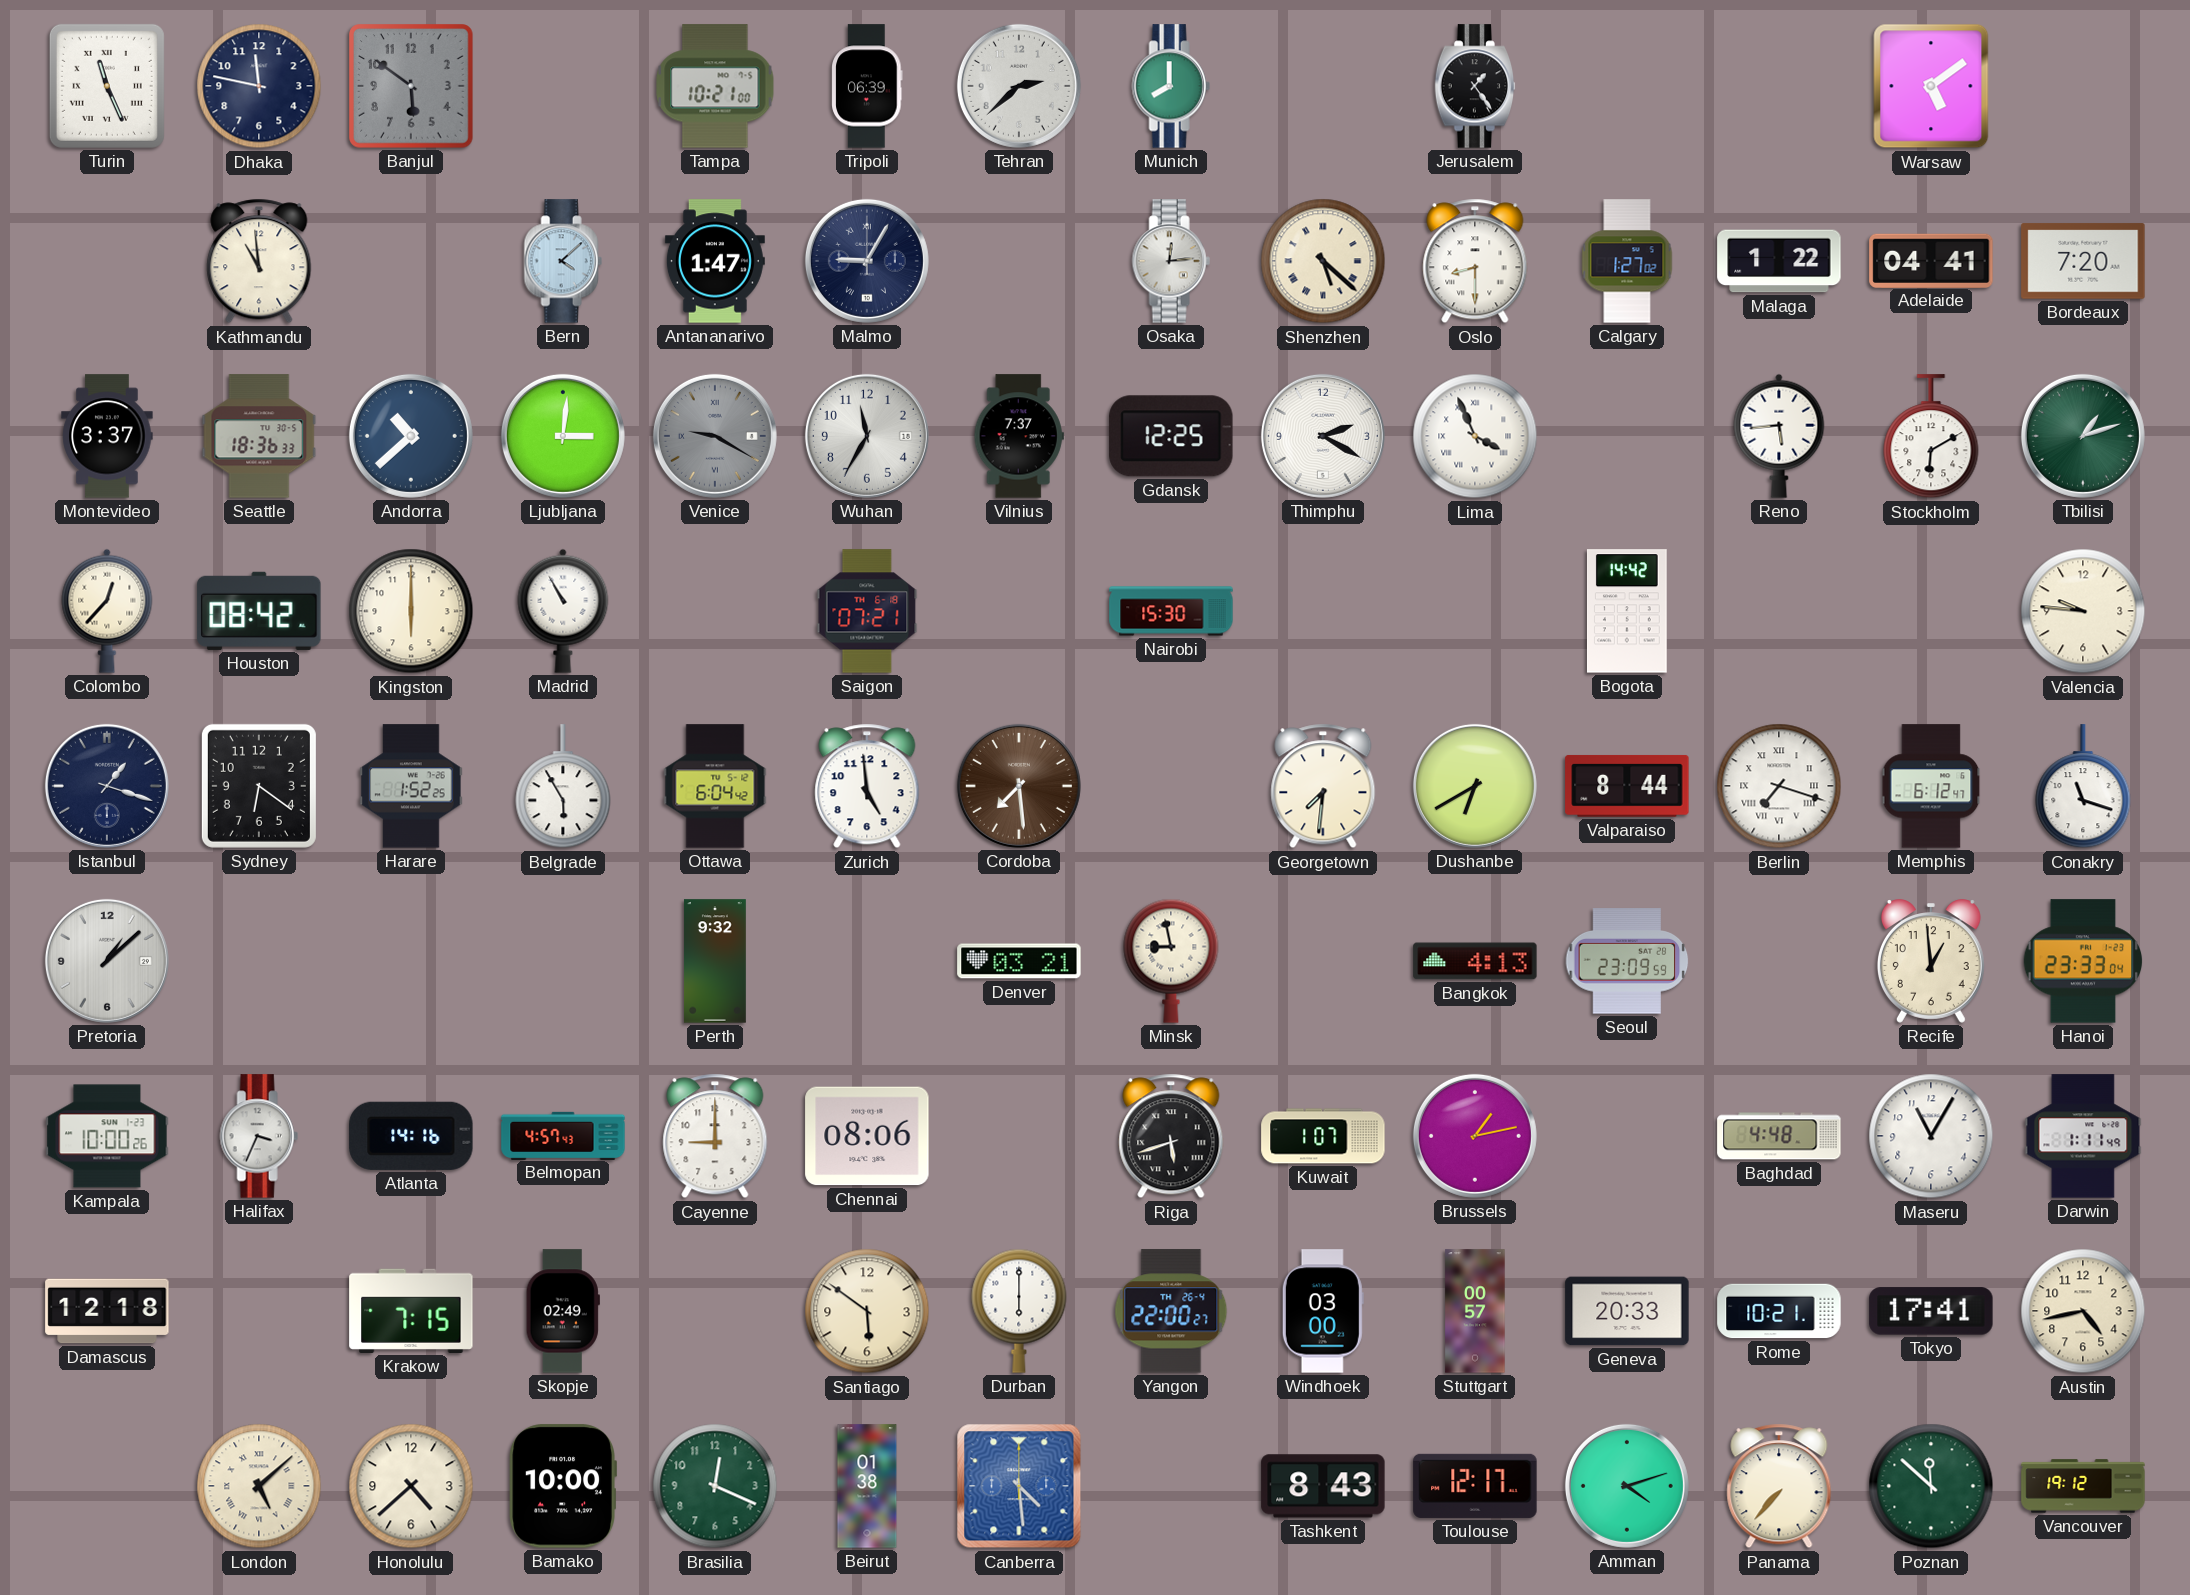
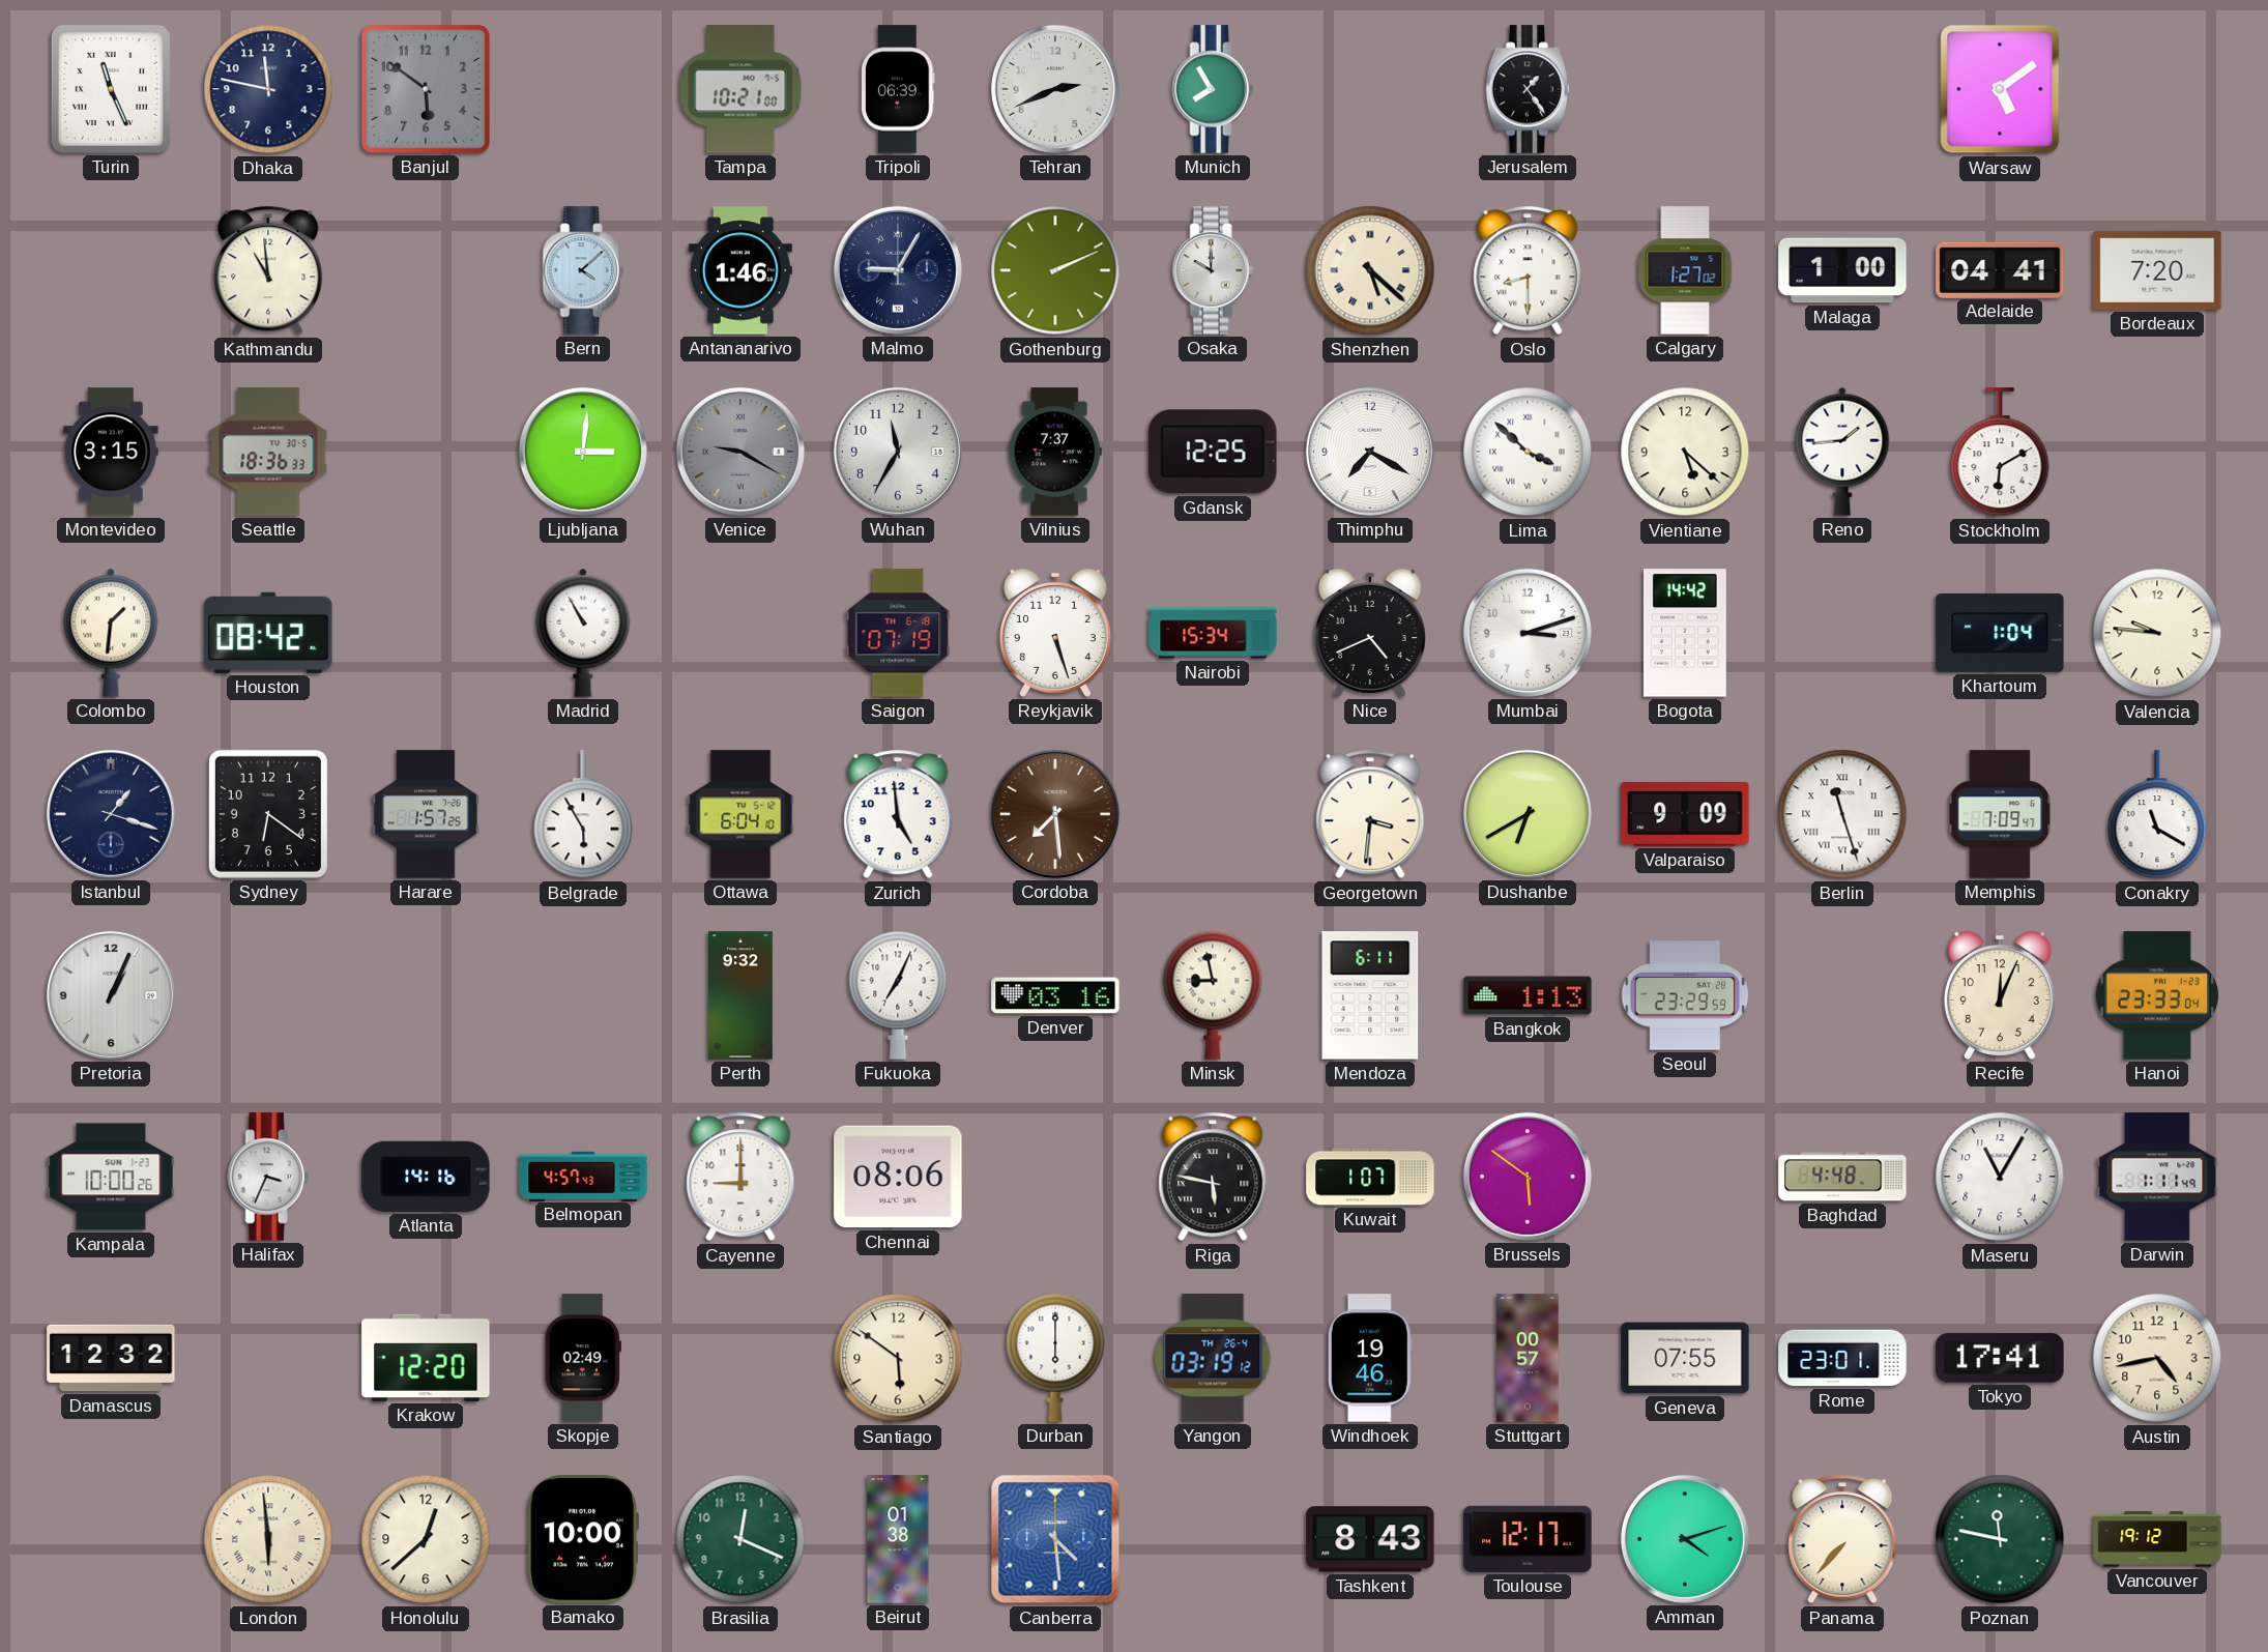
Tehran: 2:38 -> 2:41 (1055, 89)
Munich: 8:00 -> 7:55 (1213, 89)
Antananarivo: 1:47 -> 1:46 (740, 270)
Gothenburg: none -> 2:11 (1055, 270)
Osaka: 12:14 -> 10:00 (1213, 270)
Malaga: 1:22 -> 1:00 (1842, 270)
Montevideo: 3:37 -> 3:15 (111, 452)
Andorra: 10:38 -> none (411, 436)
Thimphu: 2:20 -> 7:20 (1370, 452)
Lima: 3:56 -> 3:52 (1528, 452)
Vientiane: none -> 5:22 (1685, 452)
Reno: 5:44 -> 1:44 (1842, 452)
Tbilisi: 1:12 -> none (2083, 436)
Colombo: 12:37 -> 1:31 (111, 633)
Kingston: 6:00 -> none (411, 611)
Saigon: 07:21 -> 07:19 (898, 633)
Reykjavik: none -> 5:27 (1055, 633)
Nairobi: 15:30 -> 15:34 (1213, 633)
Nice: none -> 4:41 (1370, 633)
Mumbai: none -> 3:12 (1528, 633)
Khartoum: none -> 1:04 (2000, 633)
Harare: 1:52 -> 1:57 (426, 814)
Ottawa: 6:04:42 -> 6:04:10 (740, 814)
Georgetown: 7:31 -> 3:31 (1370, 814)
Valparaiso: 8:44 -> 9:09 (1685, 814)
Berlin: 7:18 -> 11:27 (1842, 814)
Memphis: 6:12 -> 7:09 (2000, 814)
Conakry: 11:18 -> 11:20 (2157, 815)
Pretoria: 1:08 -> 1:04 (111, 995)
Fukuoka: none -> 7:04 (898, 995)
Denver: 03:21 -> 03:16 (1055, 995)
Mendoza: none -> 6:11 (1370, 995)
Bangkok: 4:13 -> 1:13 (1528, 995)
Seoul: 23:09 -> 23:29 (1685, 995)
Recife: 12:59 -> 12:04 (2000, 995)
Riga: 5:42 -> 5:47 (1213, 1177)
Brussels: 1:13 -> 5:51 (1528, 1177)
Damascus: 12:18 -> 12:32 (111, 1358)
Krakow: 7:15 -> 12:20 (426, 1358)
Yangon: 22:00 -> 03:19 (1213, 1358)
Windhoek: 03:00 -> 19:46 (1370, 1358)
Geneva: 20:33 -> 07:55 (1685, 1358)
Rome: 10:21 -> 23:01 (1842, 1358)
London: 5:08 -> 5:59 (268, 1539)
Honolulu: 4:38 -> 12:38 (426, 1539)
Poznan: 11:52 -> 11:47 (2000, 1539)
